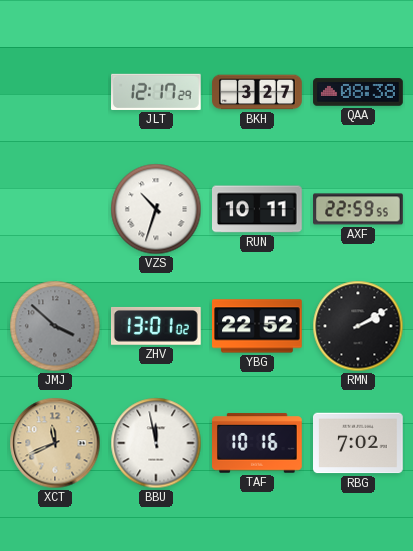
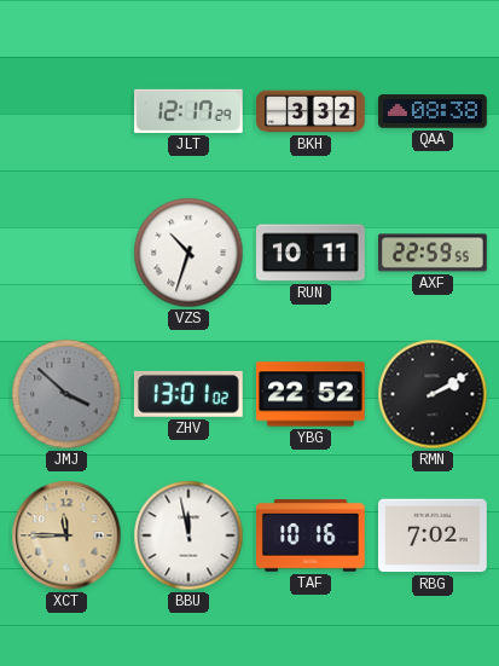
BKH: 3:27 -> 3:32 (311, 111)
XCT: 11:41 -> 11:45 (66, 535)
